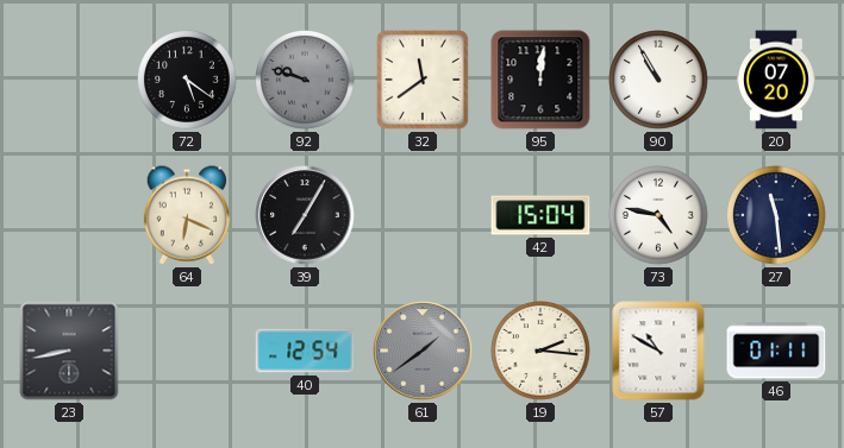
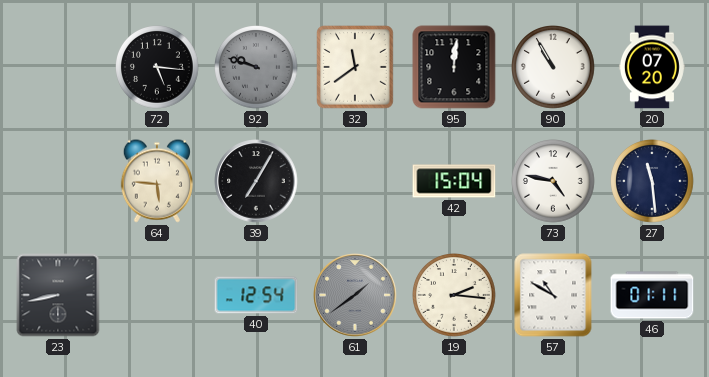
72: 5:21 -> 5:16 (157, 67)
64: 6:19 -> 5:46 (157, 181)
